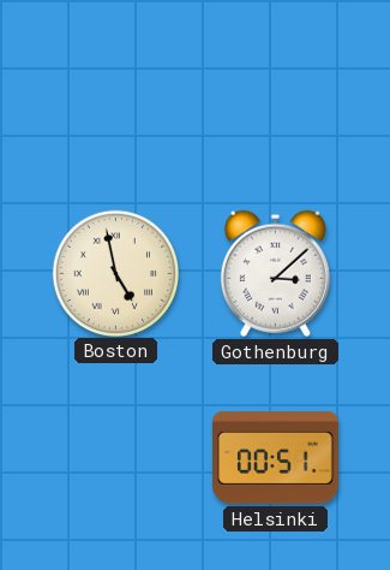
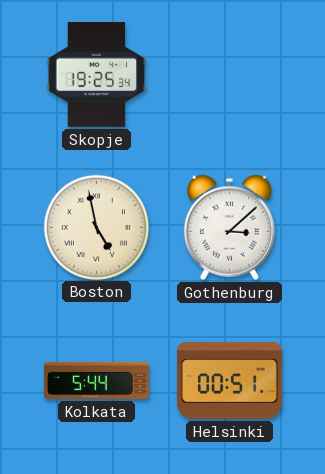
Skopje: none -> 19:25 (97, 75)
Kolkata: none -> 5:44 (97, 380)
